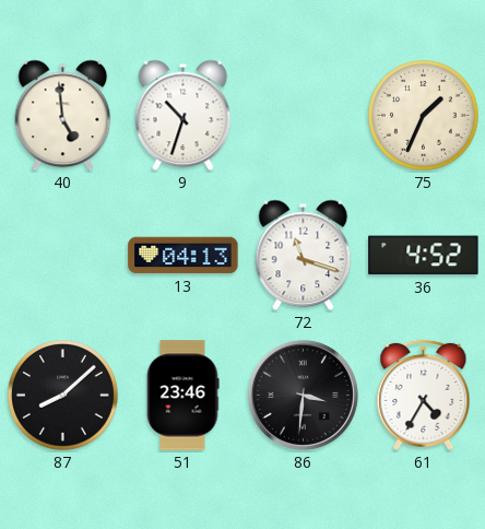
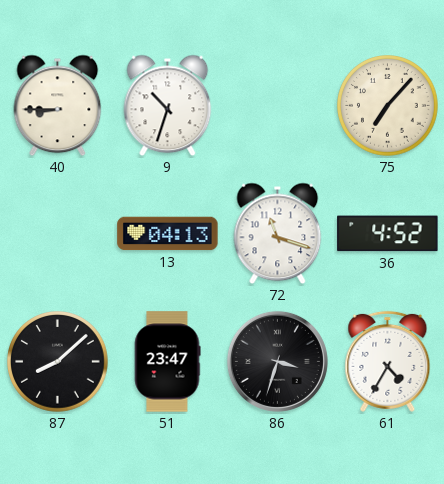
40: 4:59 -> 8:45 (58, 106)
75: 1:34 -> 7:07 (388, 106)
51: 23:46 -> 23:47 (167, 362)
86: 3:31 -> 3:33 (277, 361)
